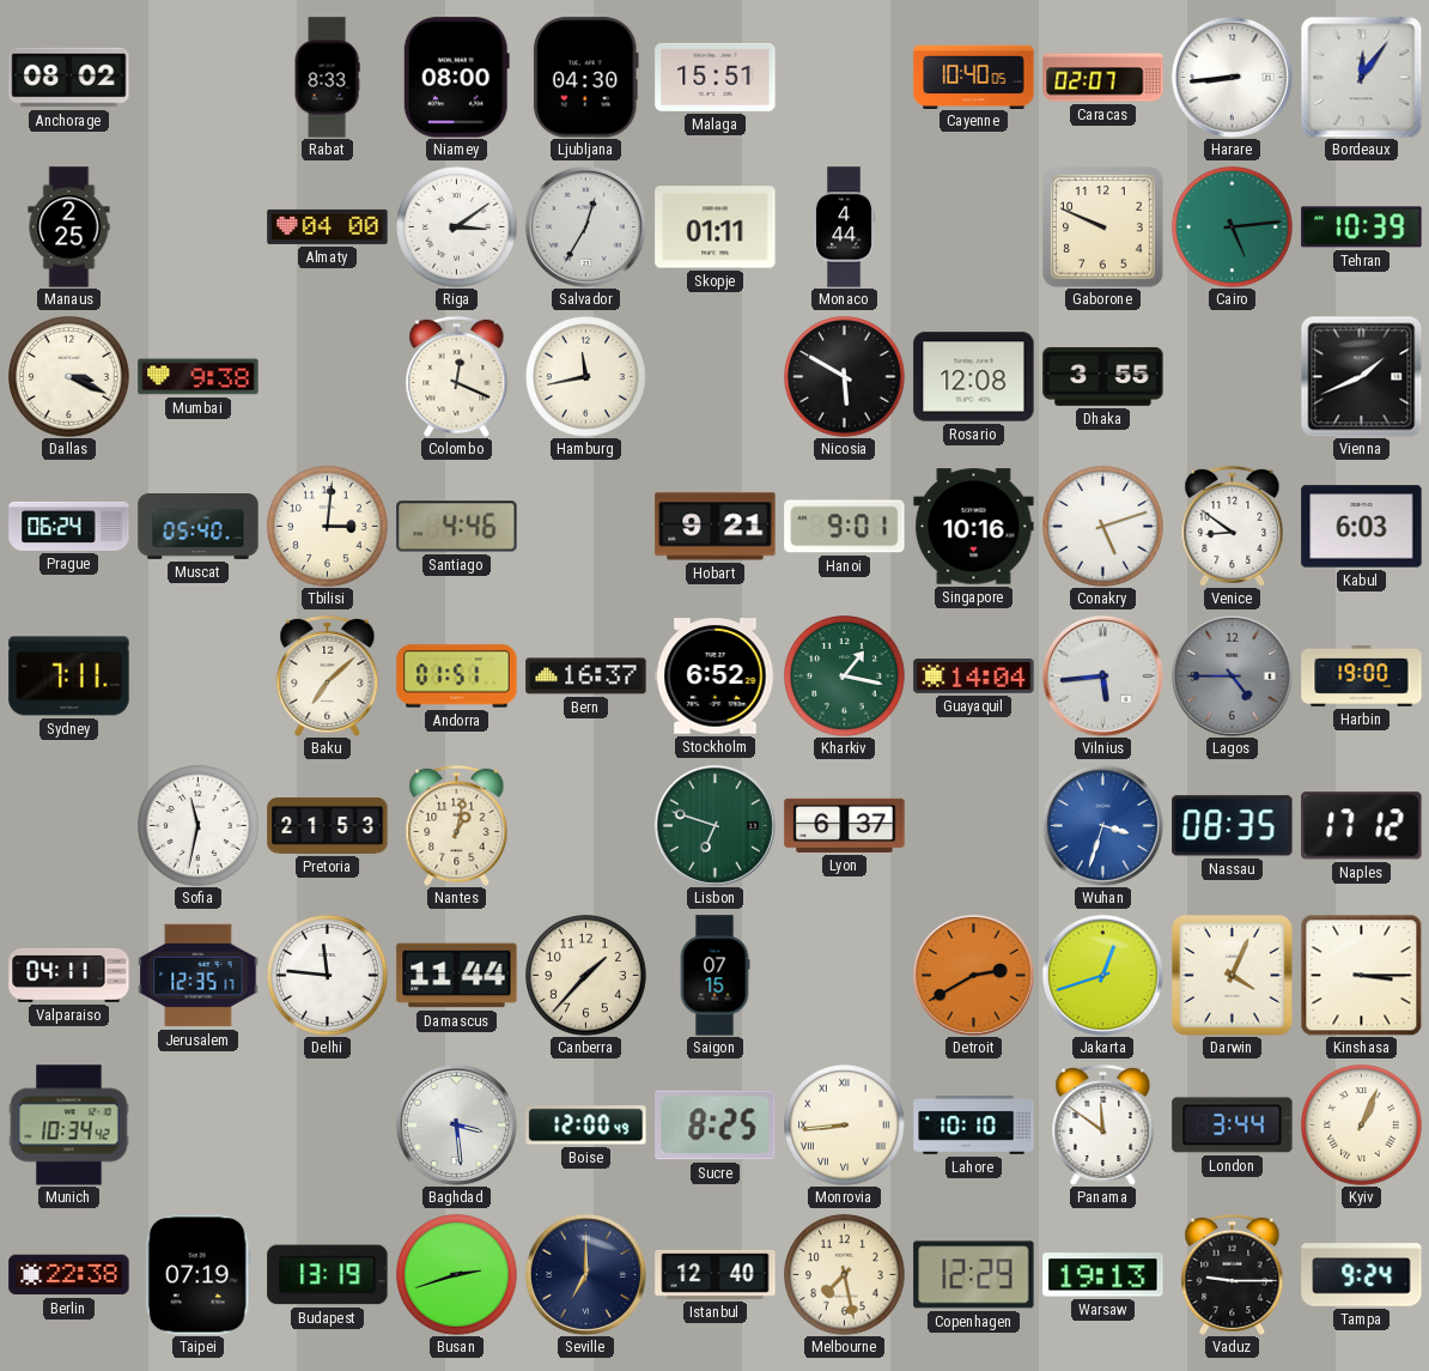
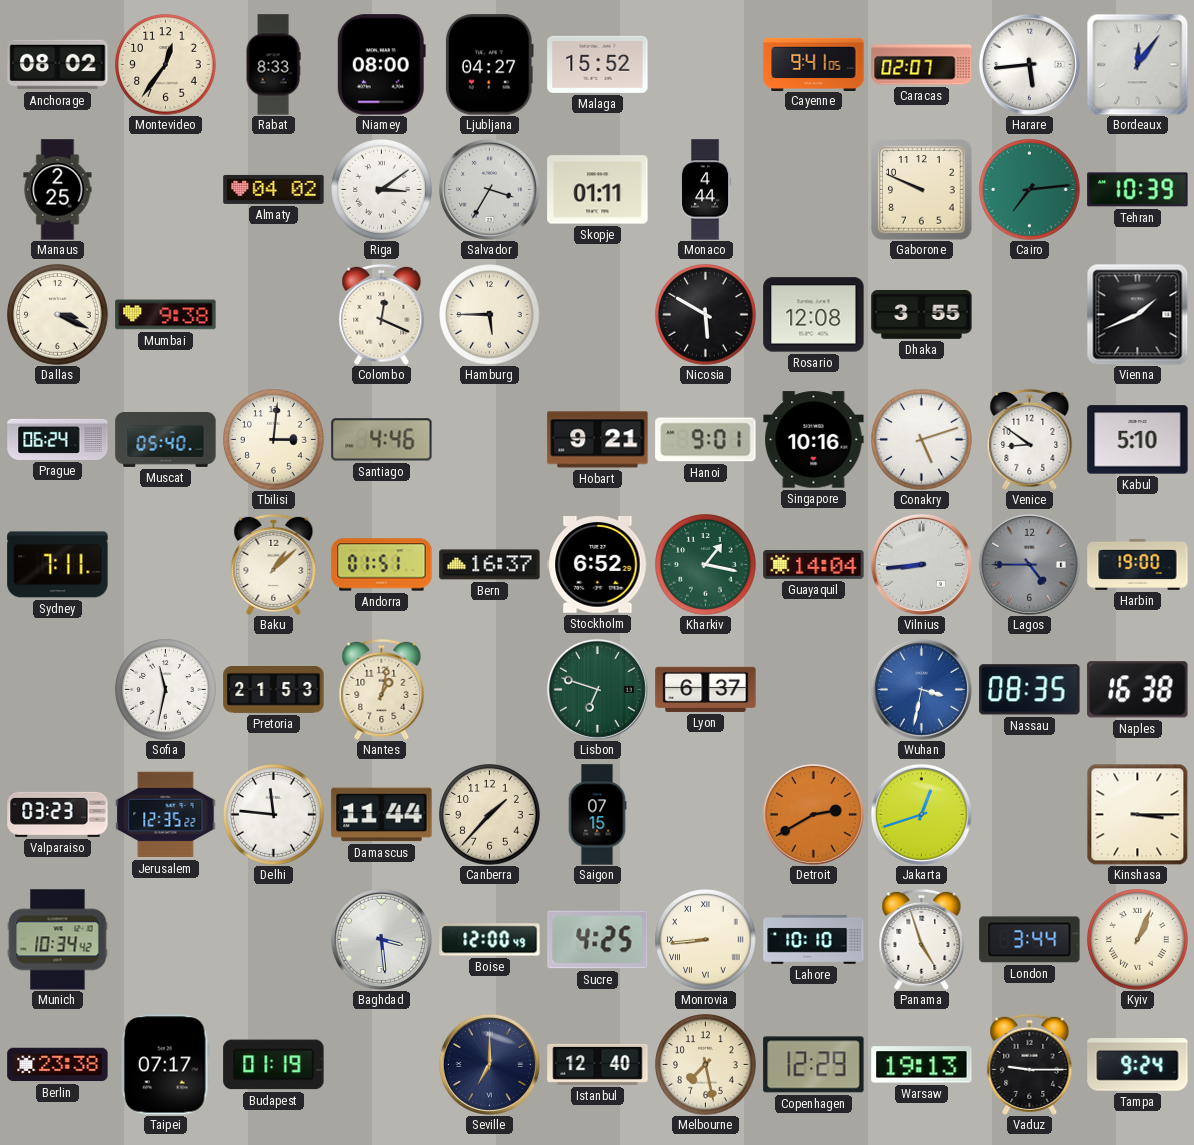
Montevideo: none -> 12:36 (166, 65)
Ljubljana: 04:30 -> 04:27 (489, 65)
Malaga: 15:51 -> 15:52 (598, 64)
Cayenne: 10:40 -> 9:41 (814, 64)
Harare: 8:44 -> 5:44 (1029, 64)
Almaty: 04:00 -> 04:02 (274, 189)
Salvador: 12:35 -> 3:35 (489, 189)
Cairo: 5:14 -> 7:14 (1030, 190)
Hamburg: 11:43 -> 5:45 (490, 315)
Kabul: 6:03 -> 5:10 (1138, 440)
Baku: 7:08 -> 1:08 (274, 564)
Vilnius: 5:44 -> 8:44 (921, 564)
Wuhan: 3:33 -> 3:32 (921, 689)
Naples: 17:12 -> 16:38 (1138, 690)
Valparaiso: 04:11 -> 03:23 (58, 814)
Jerusalem: 12:35:17 -> 12:35:22 (166, 815)
Darwin: 4:04 -> none (1233, 976)
Sucre: 8:25 -> 4:25 (598, 940)
Panama: 11:51 -> 4:57 (922, 939)
Berlin: 22:38 -> 23:38 (58, 1065)
Taipei: 07:19 -> 07:17 (165, 1065)
Budapest: 13:19 -> 01:19 (274, 1065)
Busan: 2:42 -> none (457, 1275)
